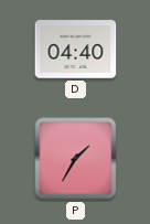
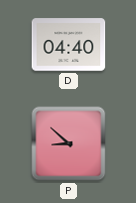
P: 1:35 -> 8:52 (69, 144)
